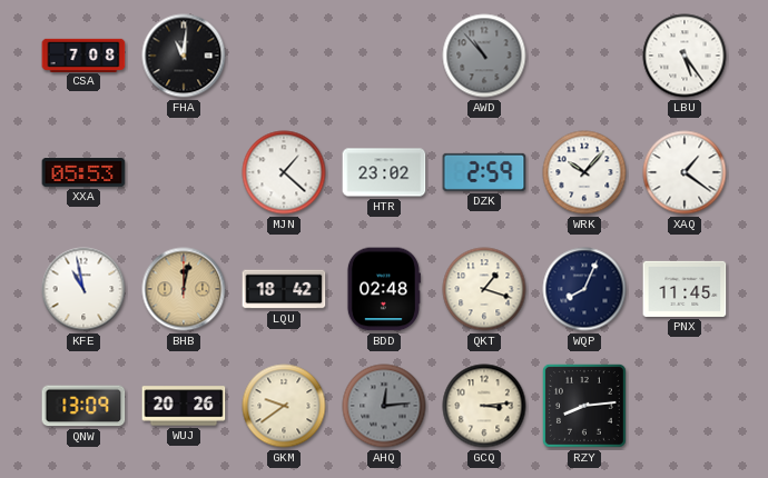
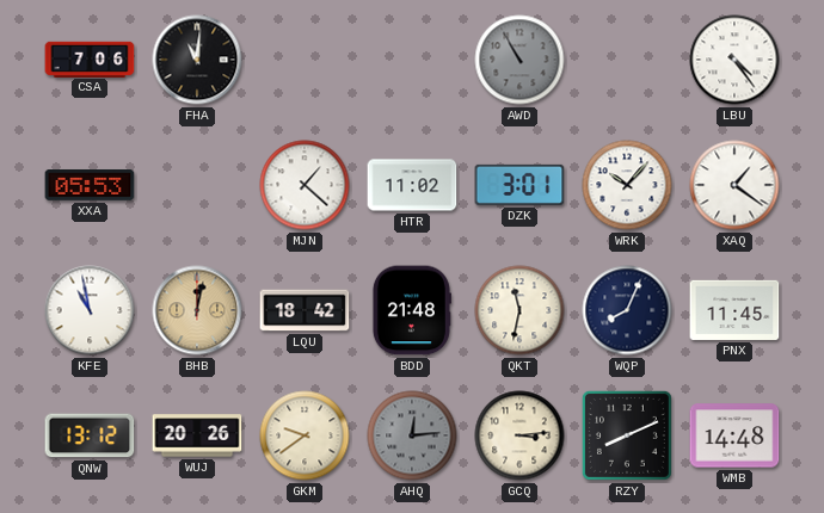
CSA: 7:08 -> 7:06 (90, 58)
AWD: 10:53 -> 10:55 (519, 60)
LBU: 5:24 -> 4:24 (734, 60)
HTR: 23:02 -> 11:02 (412, 185)
DZK: 2:59 -> 3:01 (519, 185)
BDD: 02:48 -> 21:48 (411, 310)
QKT: 1:18 -> 11:32 (519, 310)
QNW: 13:09 -> 13:12 (90, 435)
RZY: 8:14 -> 8:11 (627, 435)
WMB: none -> 14:48 (734, 435)
